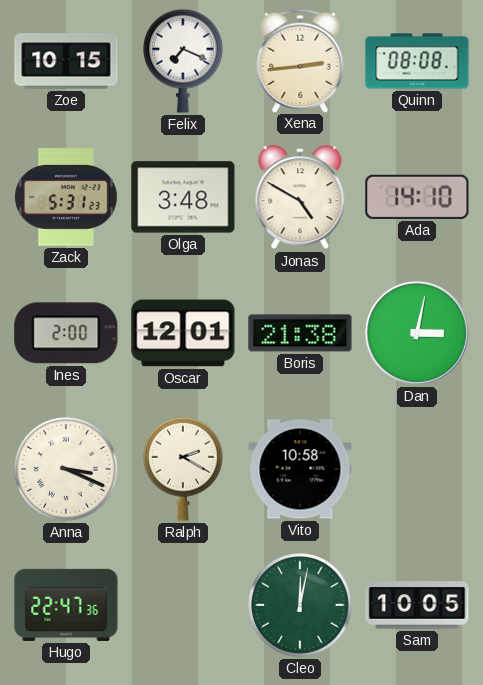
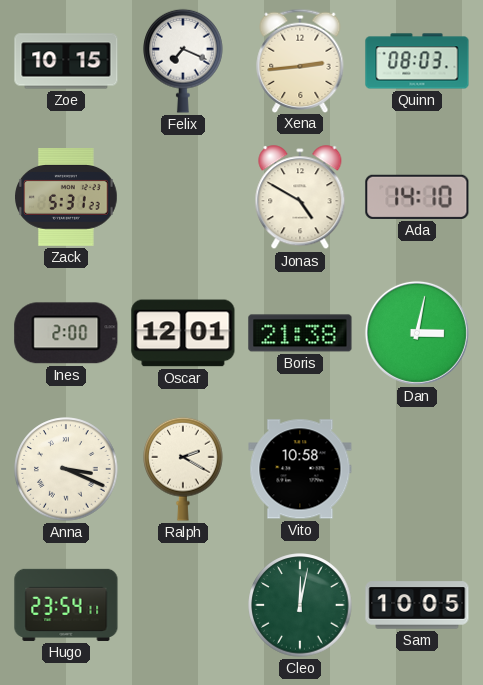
Quinn: 08:08 -> 08:03 (417, 61)
Olga: 3:48 -> none (183, 197)
Hugo: 22:47 -> 23:54 (66, 605)
